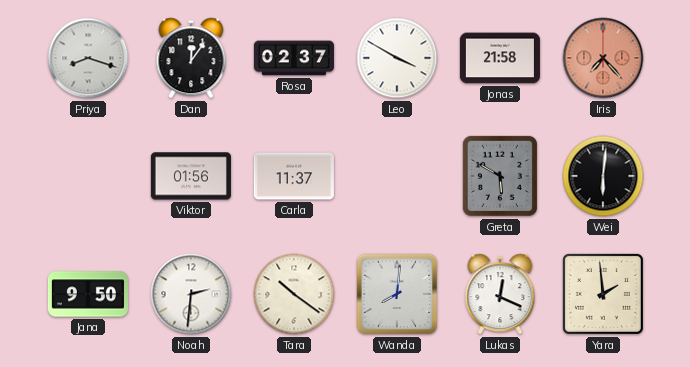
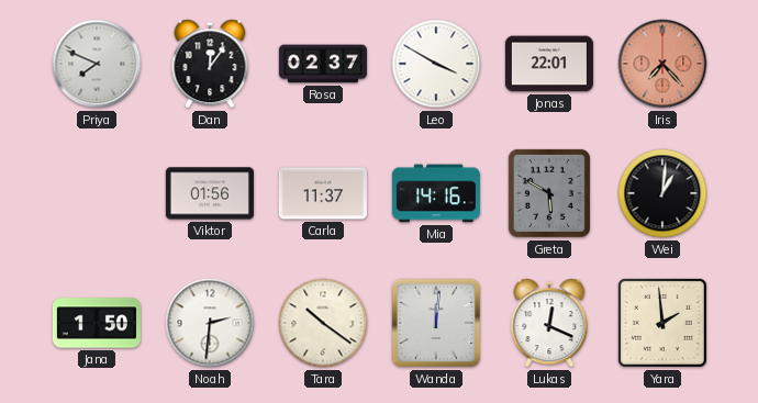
Priya: 8:18 -> 7:49 (97, 64)
Jonas: 21:58 -> 22:01 (549, 64)
Mia: none -> 14:16 (436, 193)
Wei: 6:01 -> 1:01 (662, 193)
Jana: 9:50 -> 1:50 (97, 323)
Wanda: 8:01 -> 12:01 (436, 323)
